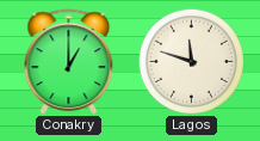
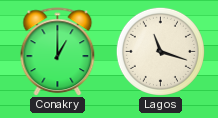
Lagos: 11:48 -> 11:18 (160, 51)
